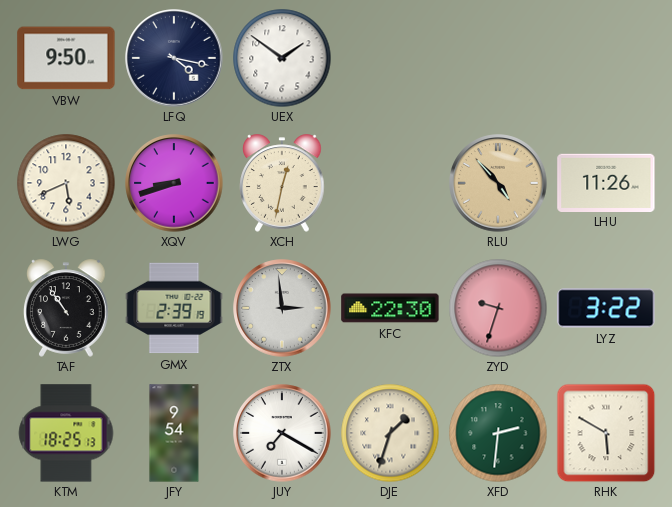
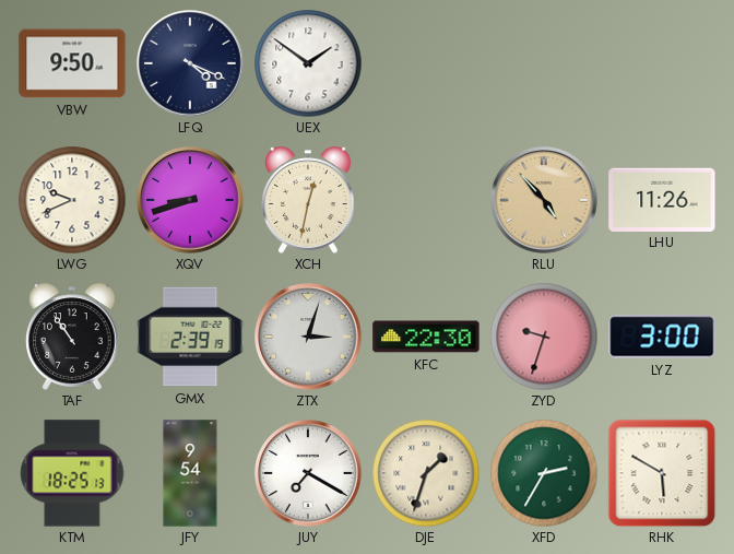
LFQ: 4:17 -> 4:19 (190, 63)
LWG: 5:41 -> 9:41 (72, 200)
ZTX: 2:59 -> 3:03 (308, 337)
LYZ: 3:22 -> 3:00 (662, 337)
XFD: 2:31 -> 2:35 (544, 473)
